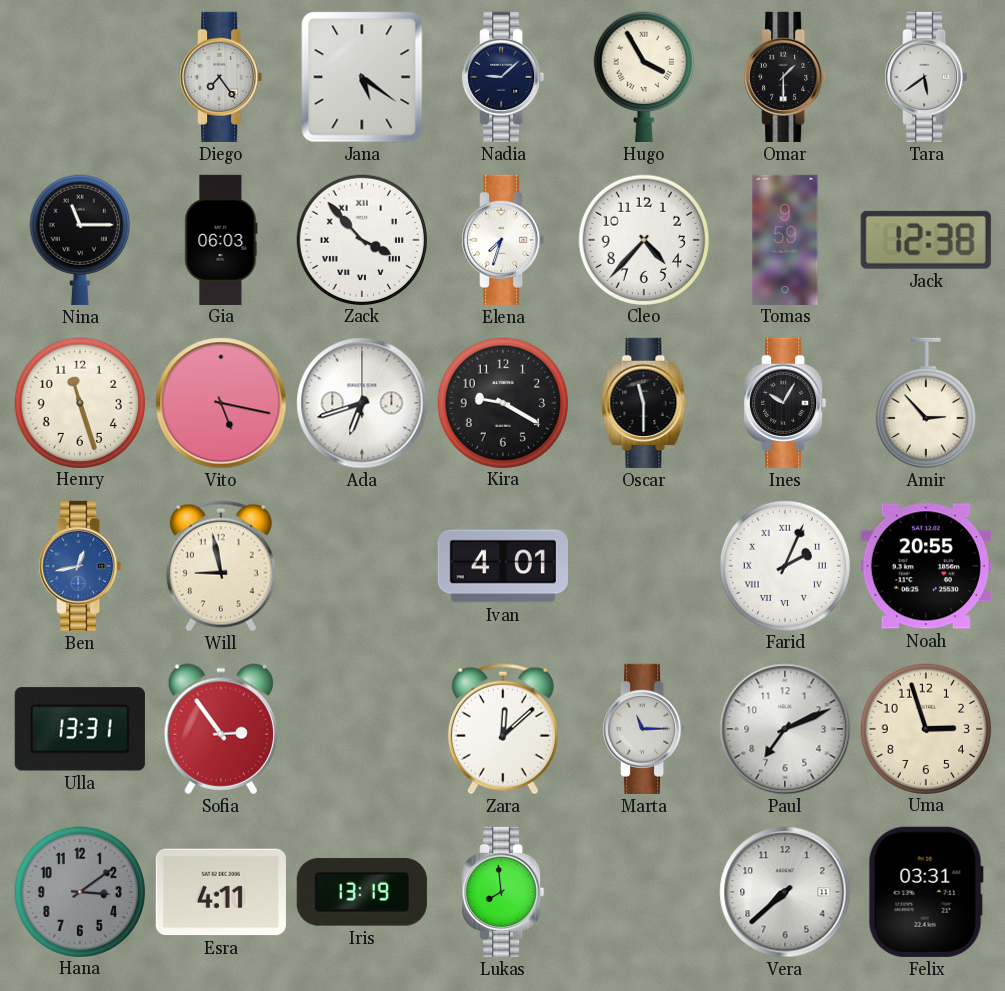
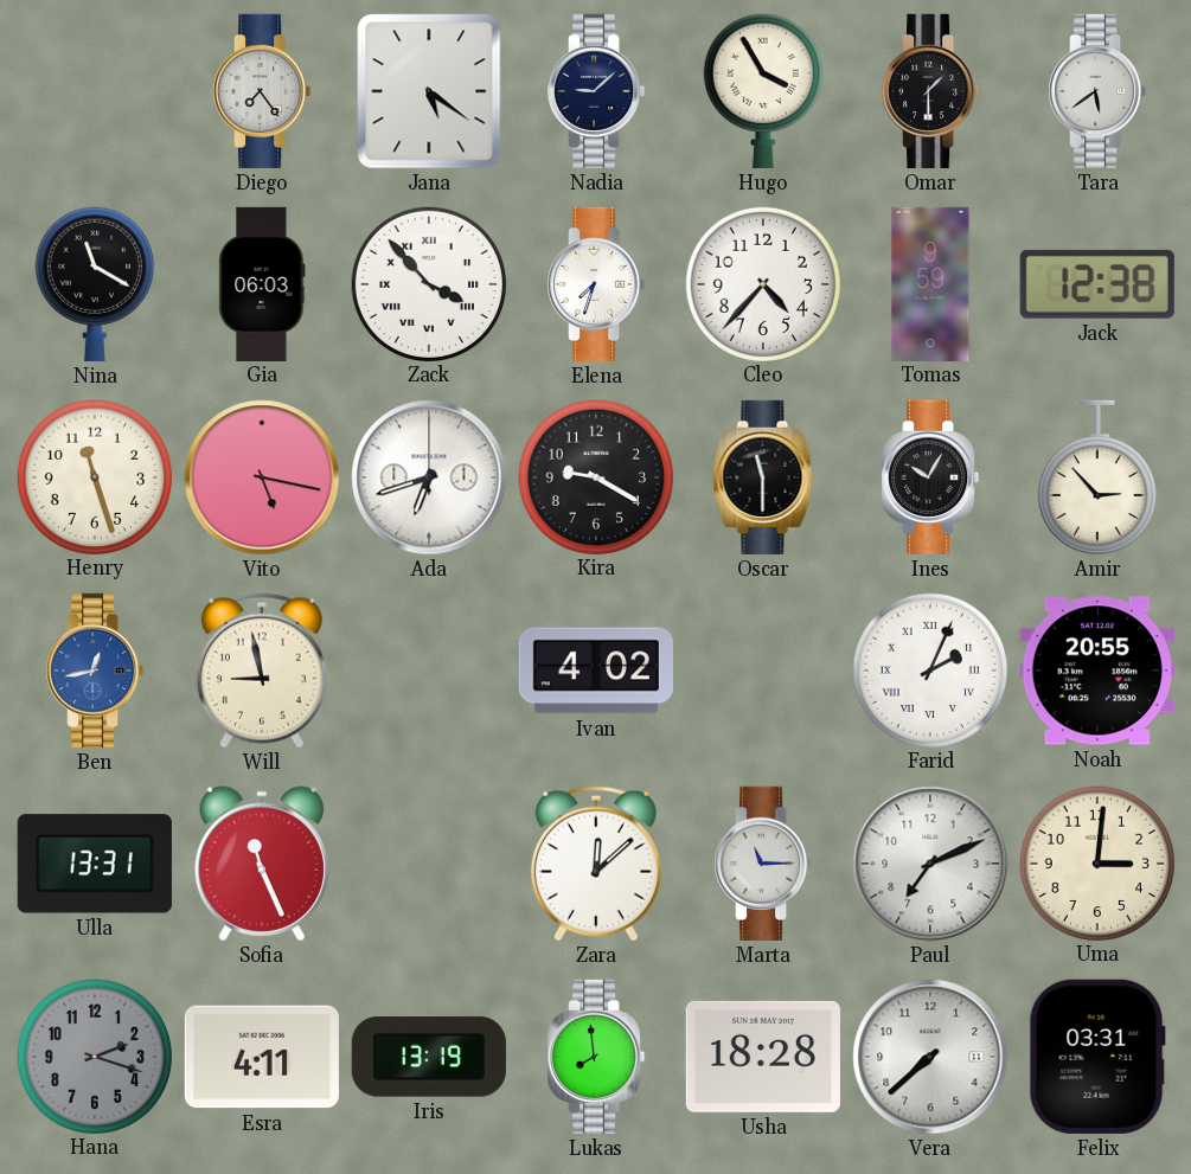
Nina: 11:15 -> 11:20 (95, 284)
Ivan: 4:01 -> 4:02 (596, 671)
Sofia: 2:54 -> 11:26 (261, 864)
Uma: 2:57 -> 3:01 (1096, 862)
Hana: 3:09 -> 2:18 (94, 1056)
Usha: none -> 18:28 (763, 1057)
